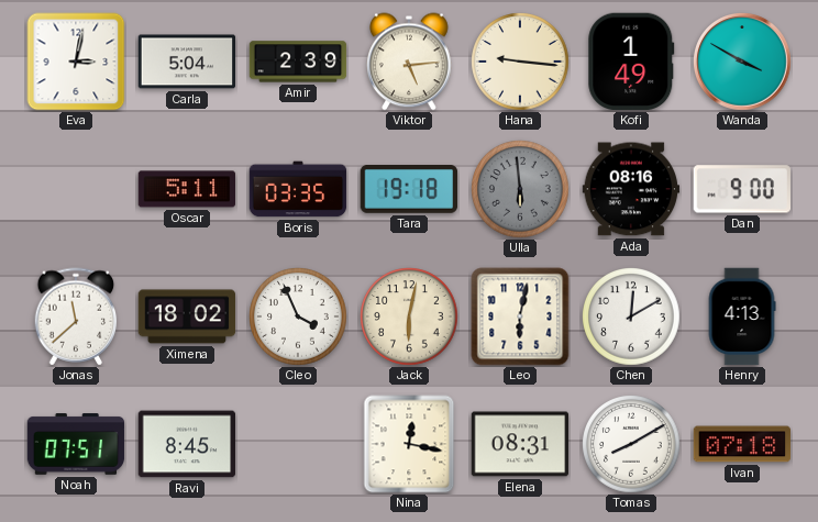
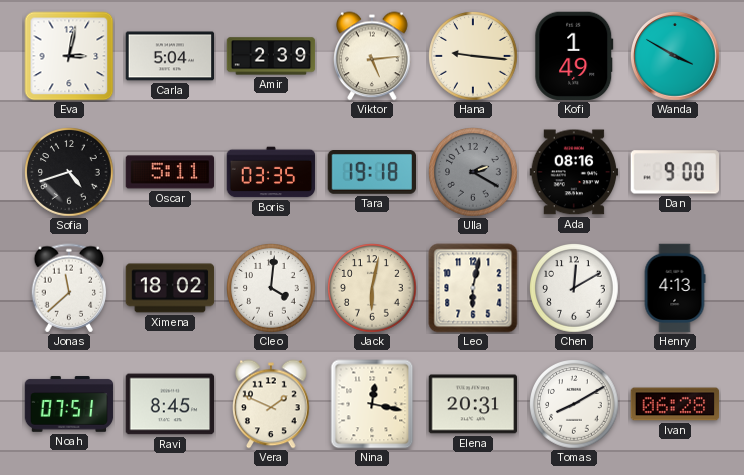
Sofia: none -> 4:42 (70, 173)
Ulla: 5:59 -> 2:20 (474, 173)
Cleo: 3:56 -> 4:01 (272, 289)
Vera: none -> 1:49 (271, 404)
Elena: 08:31 -> 20:31 (473, 404)
Ivan: 07:18 -> 06:28 (675, 404)
